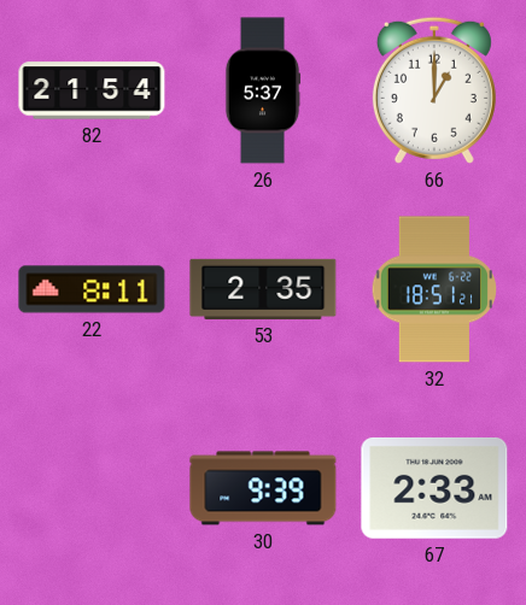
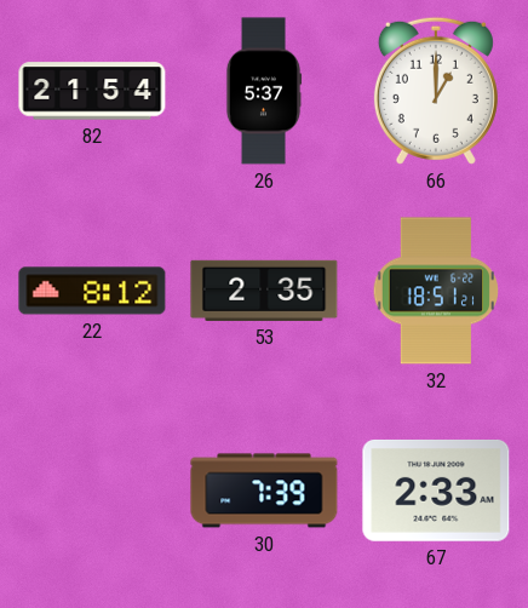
22: 8:11 -> 8:12 (92, 291)
30: 9:39 -> 7:39 (264, 491)
